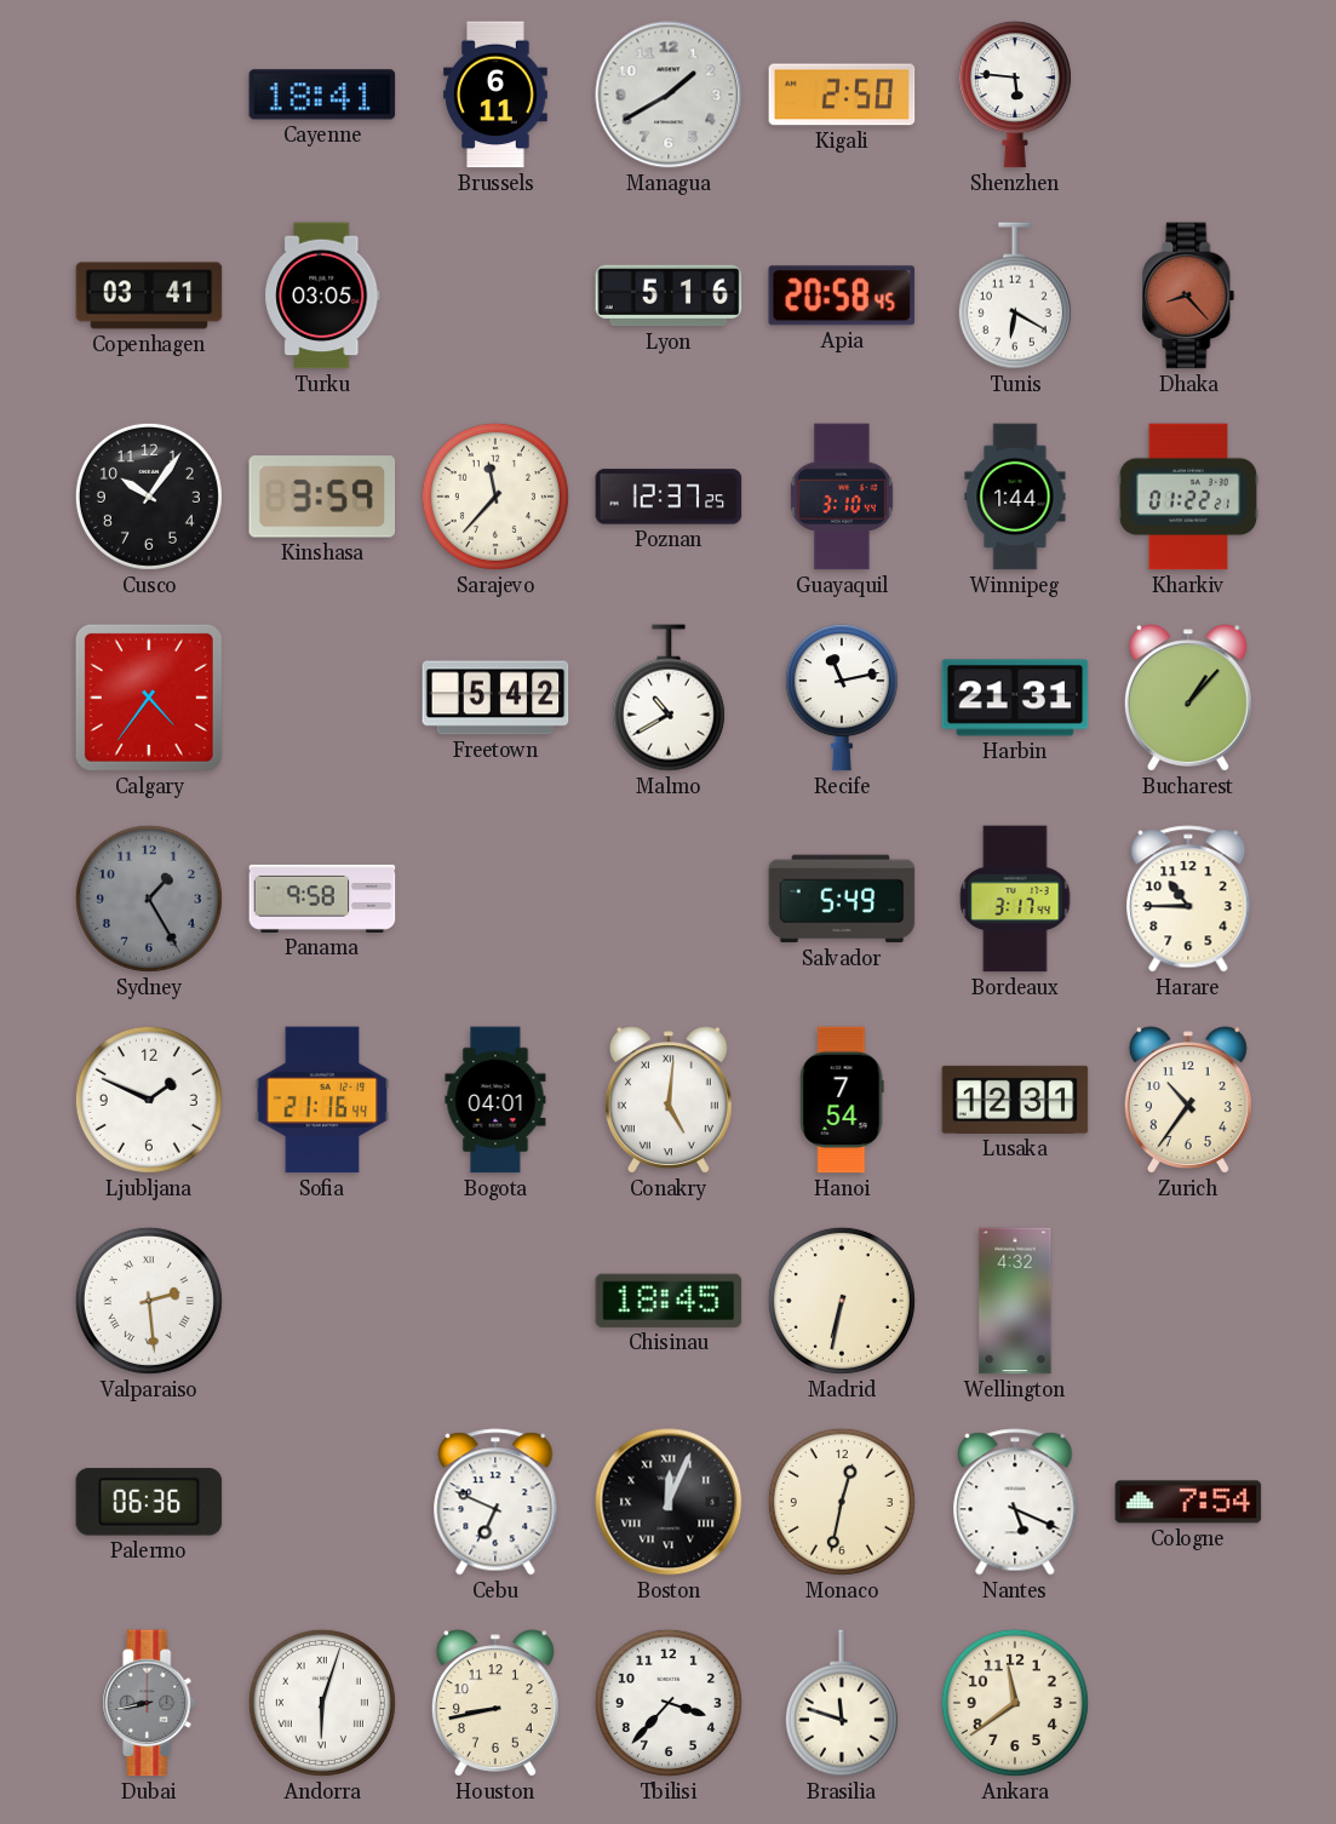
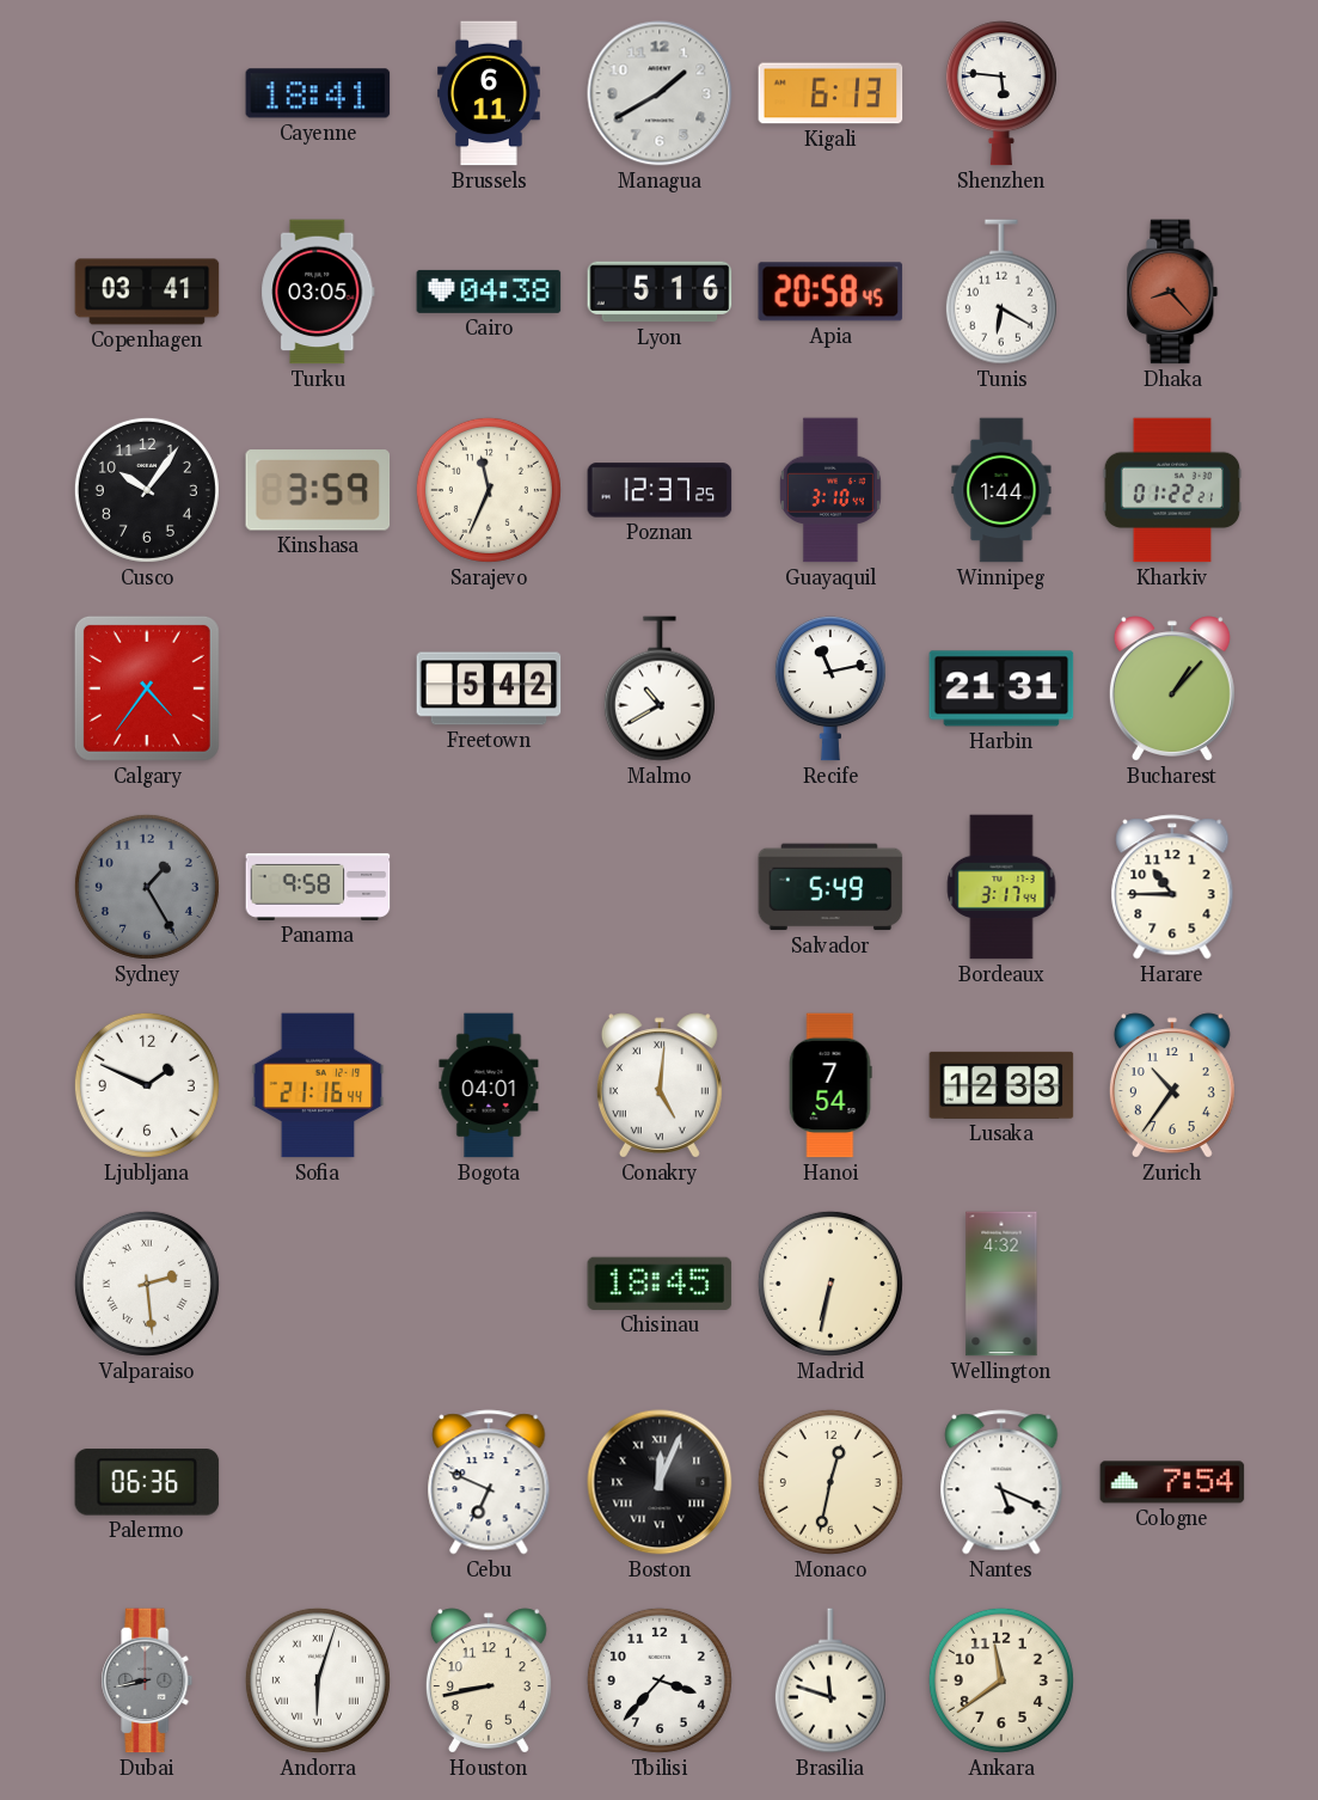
Kigali: 2:50 -> 6:13 (830, 93)
Cairo: none -> 04:38 (489, 292)
Sarajevo: 11:37 -> 11:34 (489, 490)
Lusaka: 12:31 -> 12:33 (1001, 1085)
